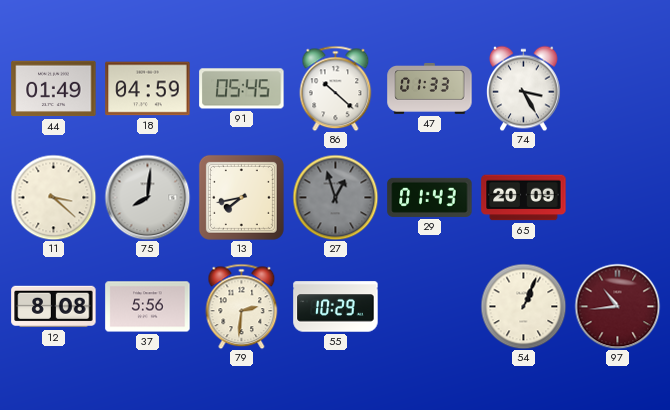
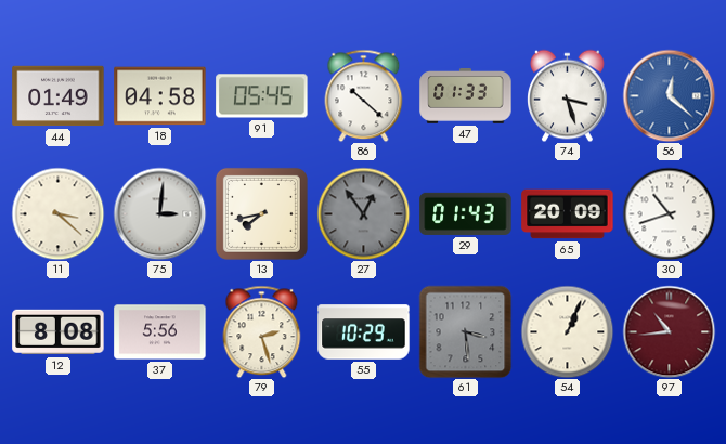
18: 04:59 -> 04:58 (160, 96)
74: 3:25 -> 3:27 (568, 95)
56: none -> 12:22 (669, 95)
75: 8:01 -> 3:01 (159, 213)
27: 12:57 -> 12:54 (363, 213)
30: none -> 10:42 (669, 213)
79: 2:31 -> 2:27 (262, 331)
61: none -> 3:29 (465, 331)
